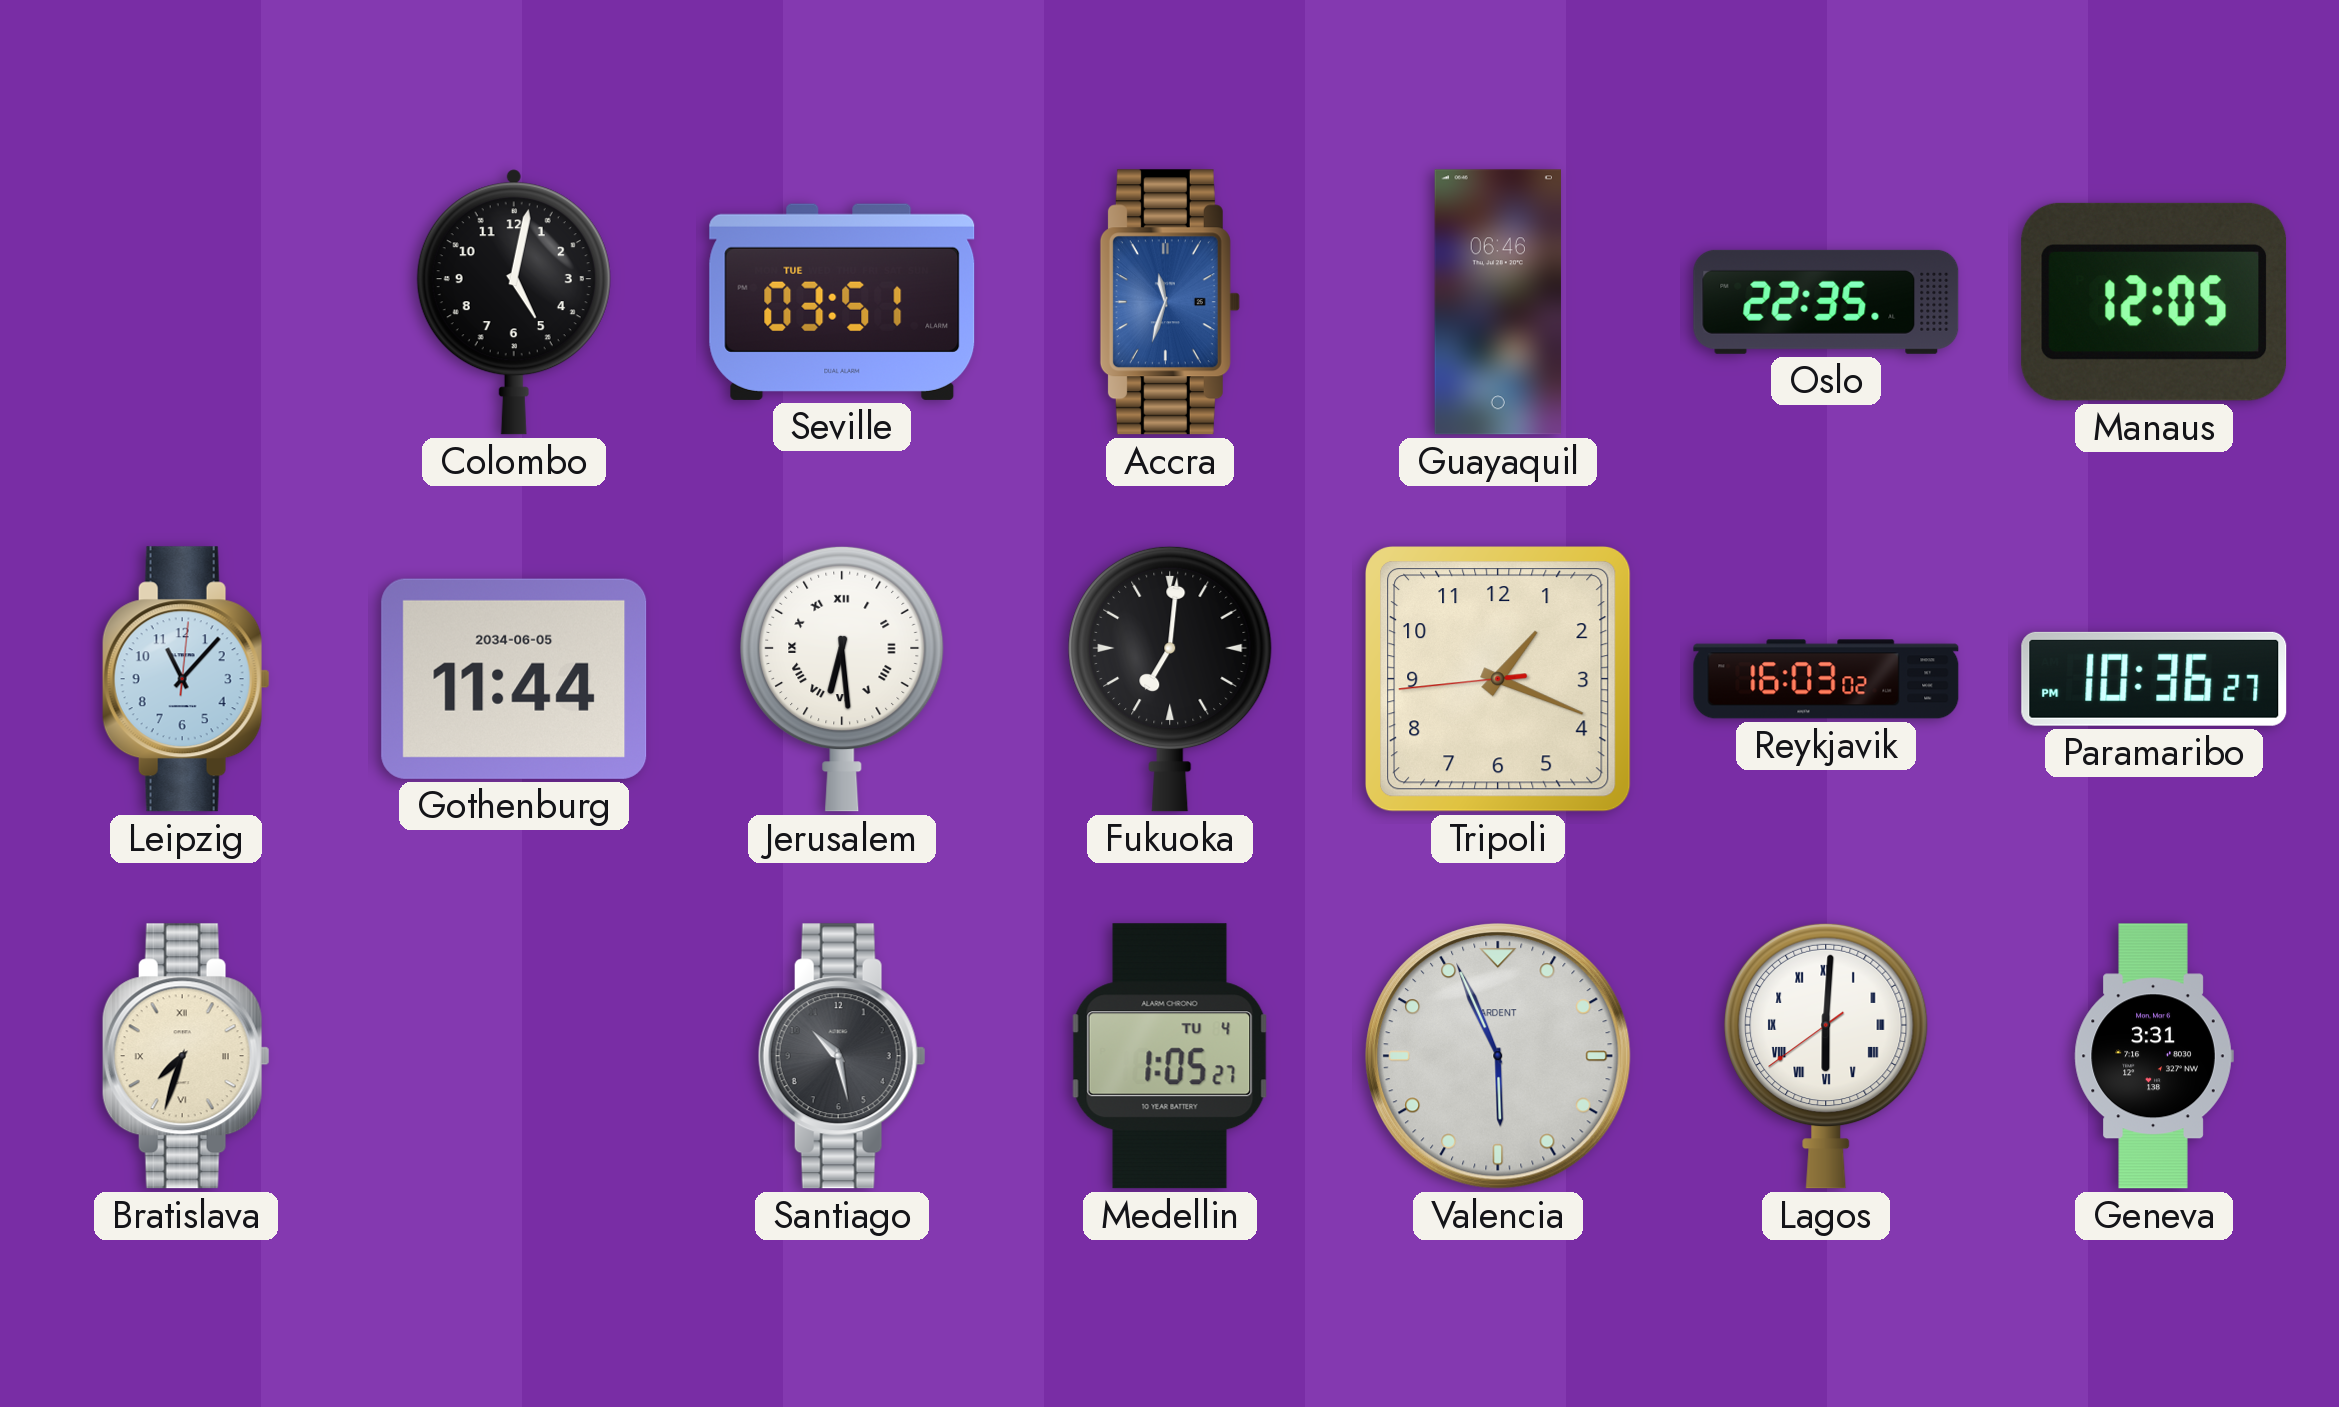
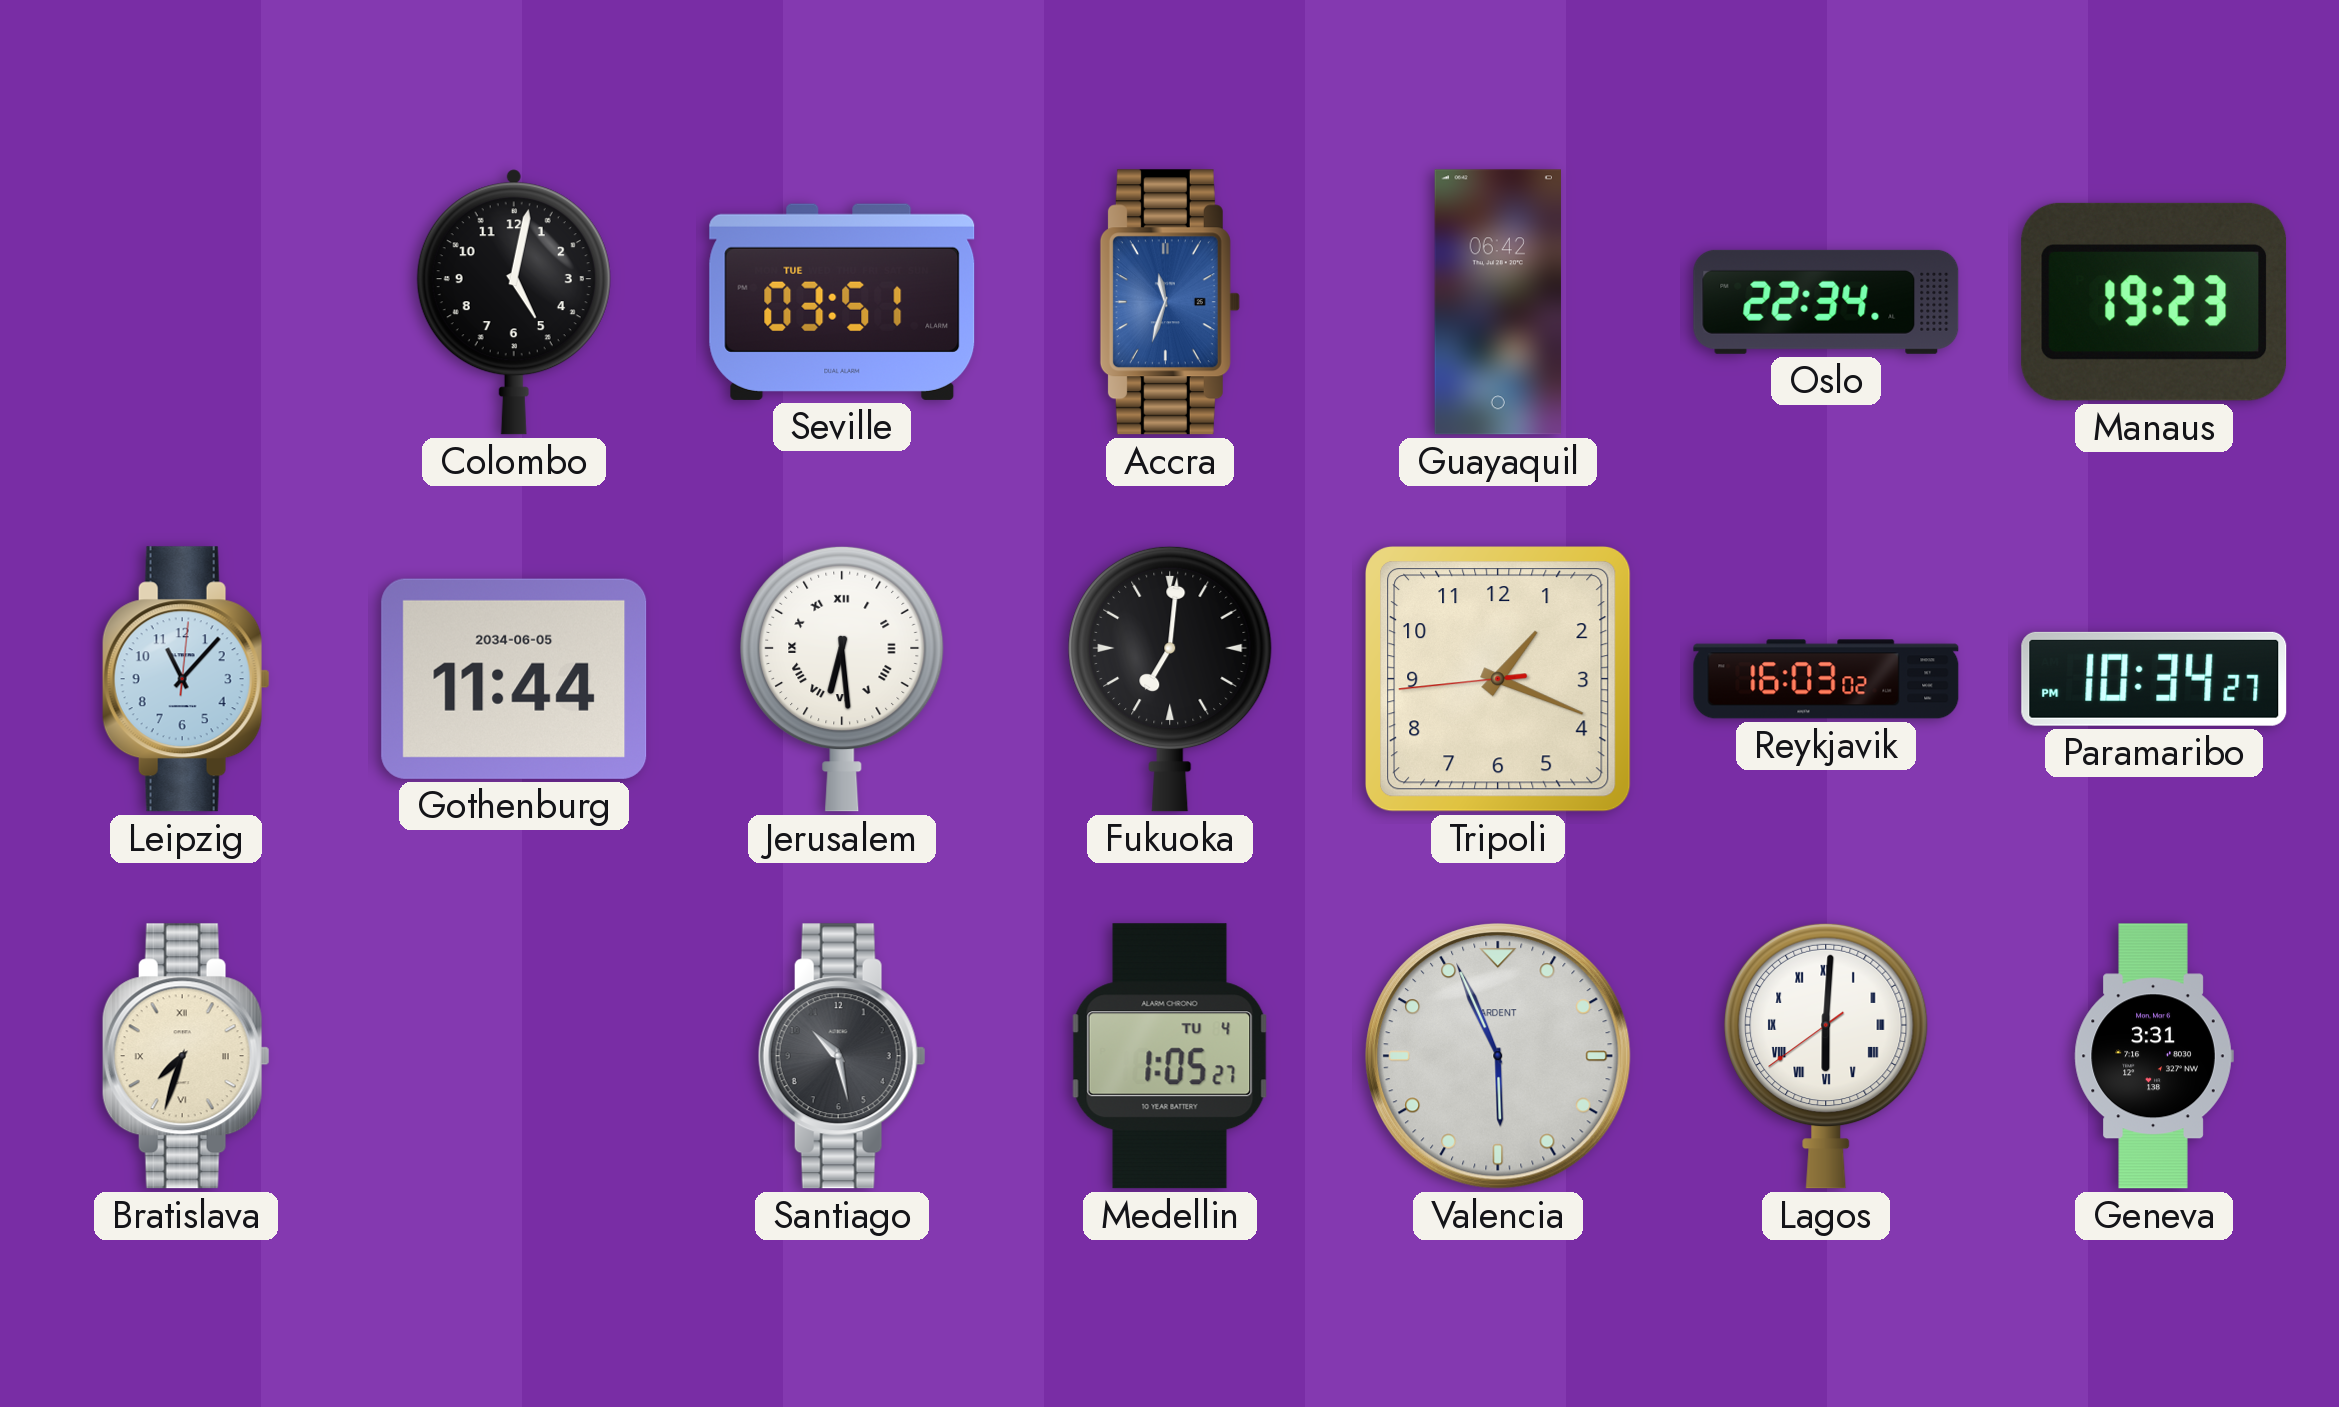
Guayaquil: 06:46 -> 06:42 (1498, 302)
Oslo: 22:35 -> 22:34 (1826, 302)
Manaus: 12:05 -> 19:23 (2154, 302)
Paramaribo: 10:36 -> 10:34 (2154, 679)
